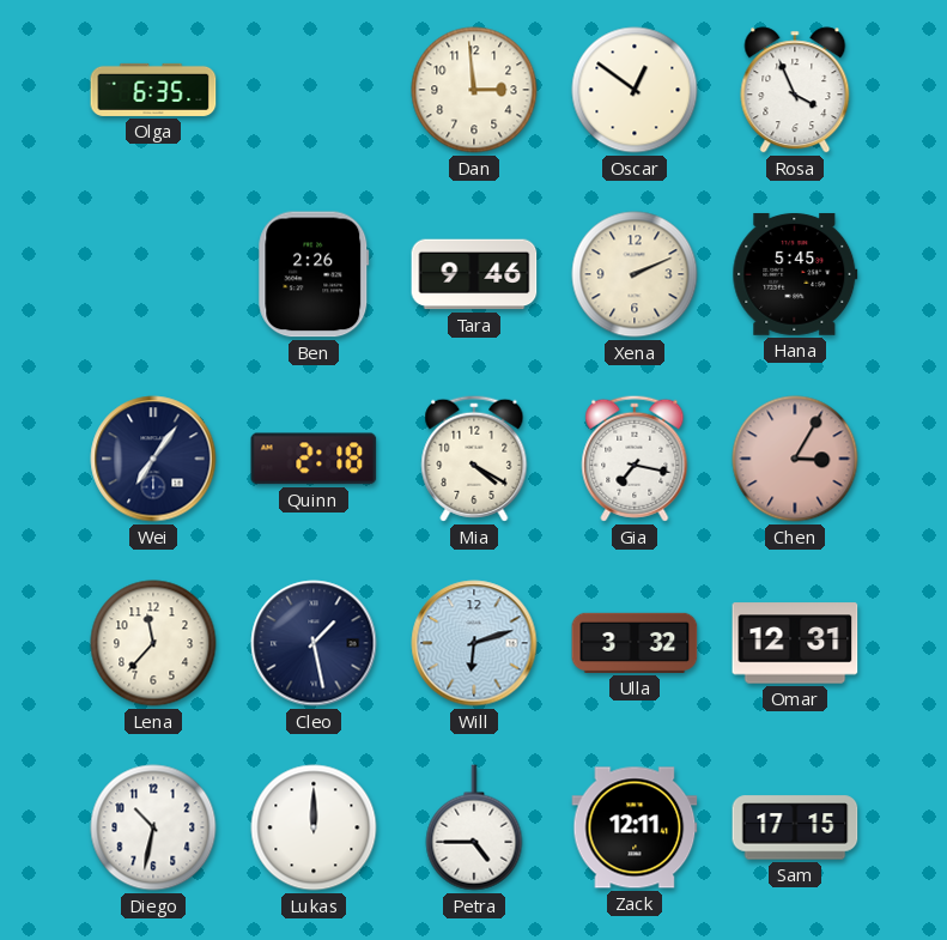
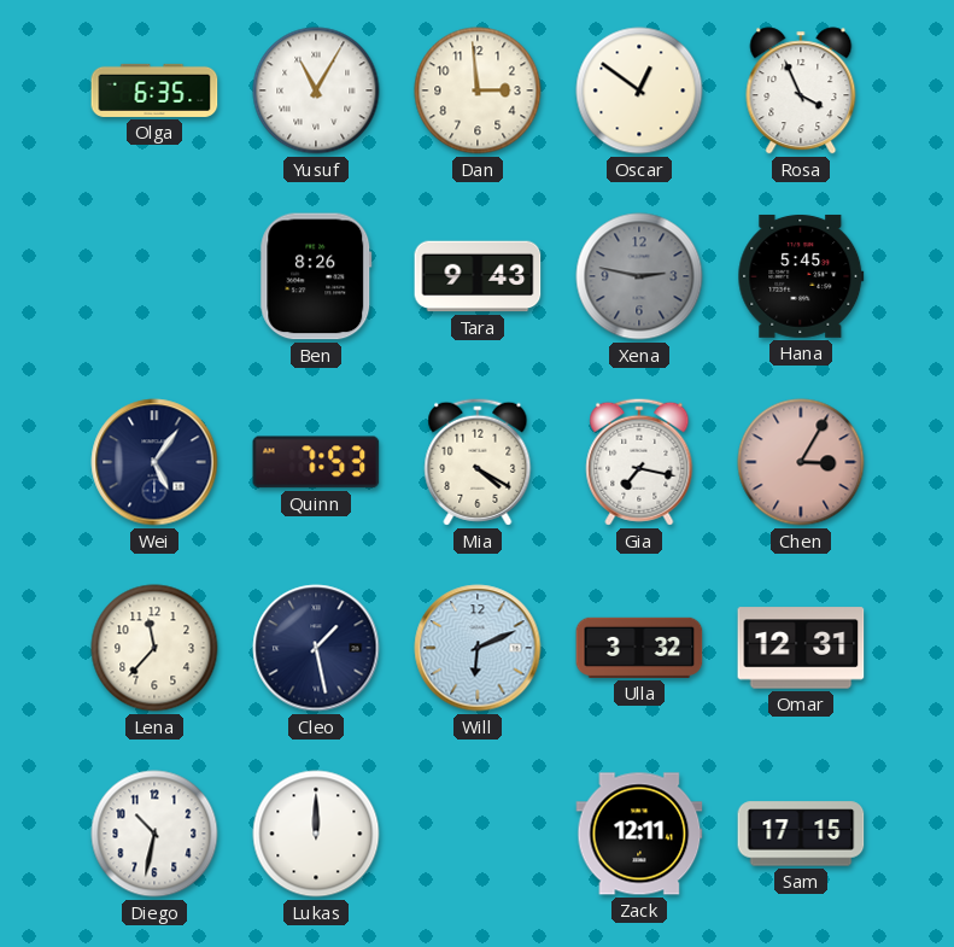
Yusuf: none -> 11:05 (316, 90)
Ben: 2:26 -> 8:26 (316, 276)
Tara: 9:46 -> 9:43 (478, 276)
Xena: 2:11 -> 2:47 (639, 276)
Xena dial: cream -> grey (639, 276)
Wei: 7:06 -> 5:06 (154, 462)
Quinn: 2:18 -> 7:53 (316, 462)
Will: 6:12 -> 6:11 (478, 648)
Petra: 4:45 -> none (474, 827)
